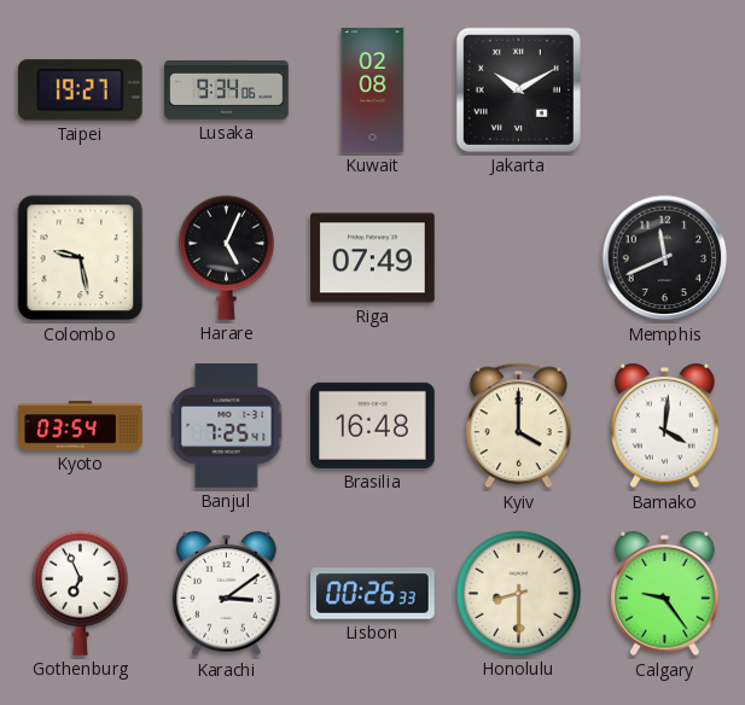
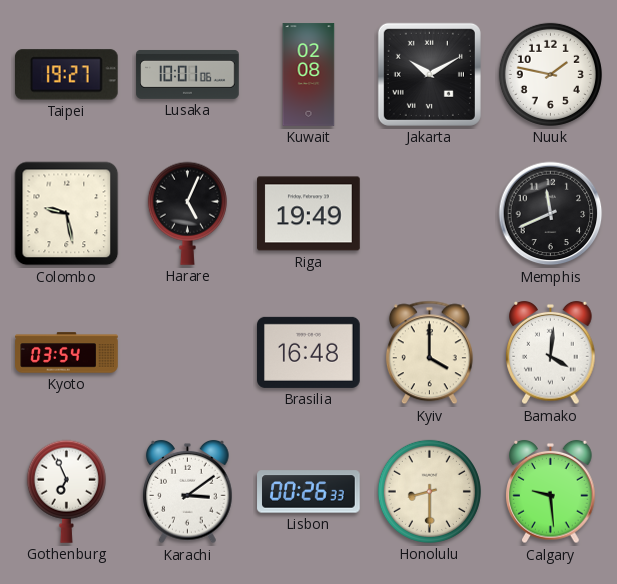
Lusaka: 9:34 -> 10:01 (188, 74)
Nuuk: none -> 1:47 (550, 74)
Riga: 07:49 -> 19:49 (309, 214)
Banjul: 7:25 -> none (227, 426)
Calgary: 9:24 -> 9:29 (551, 492)
